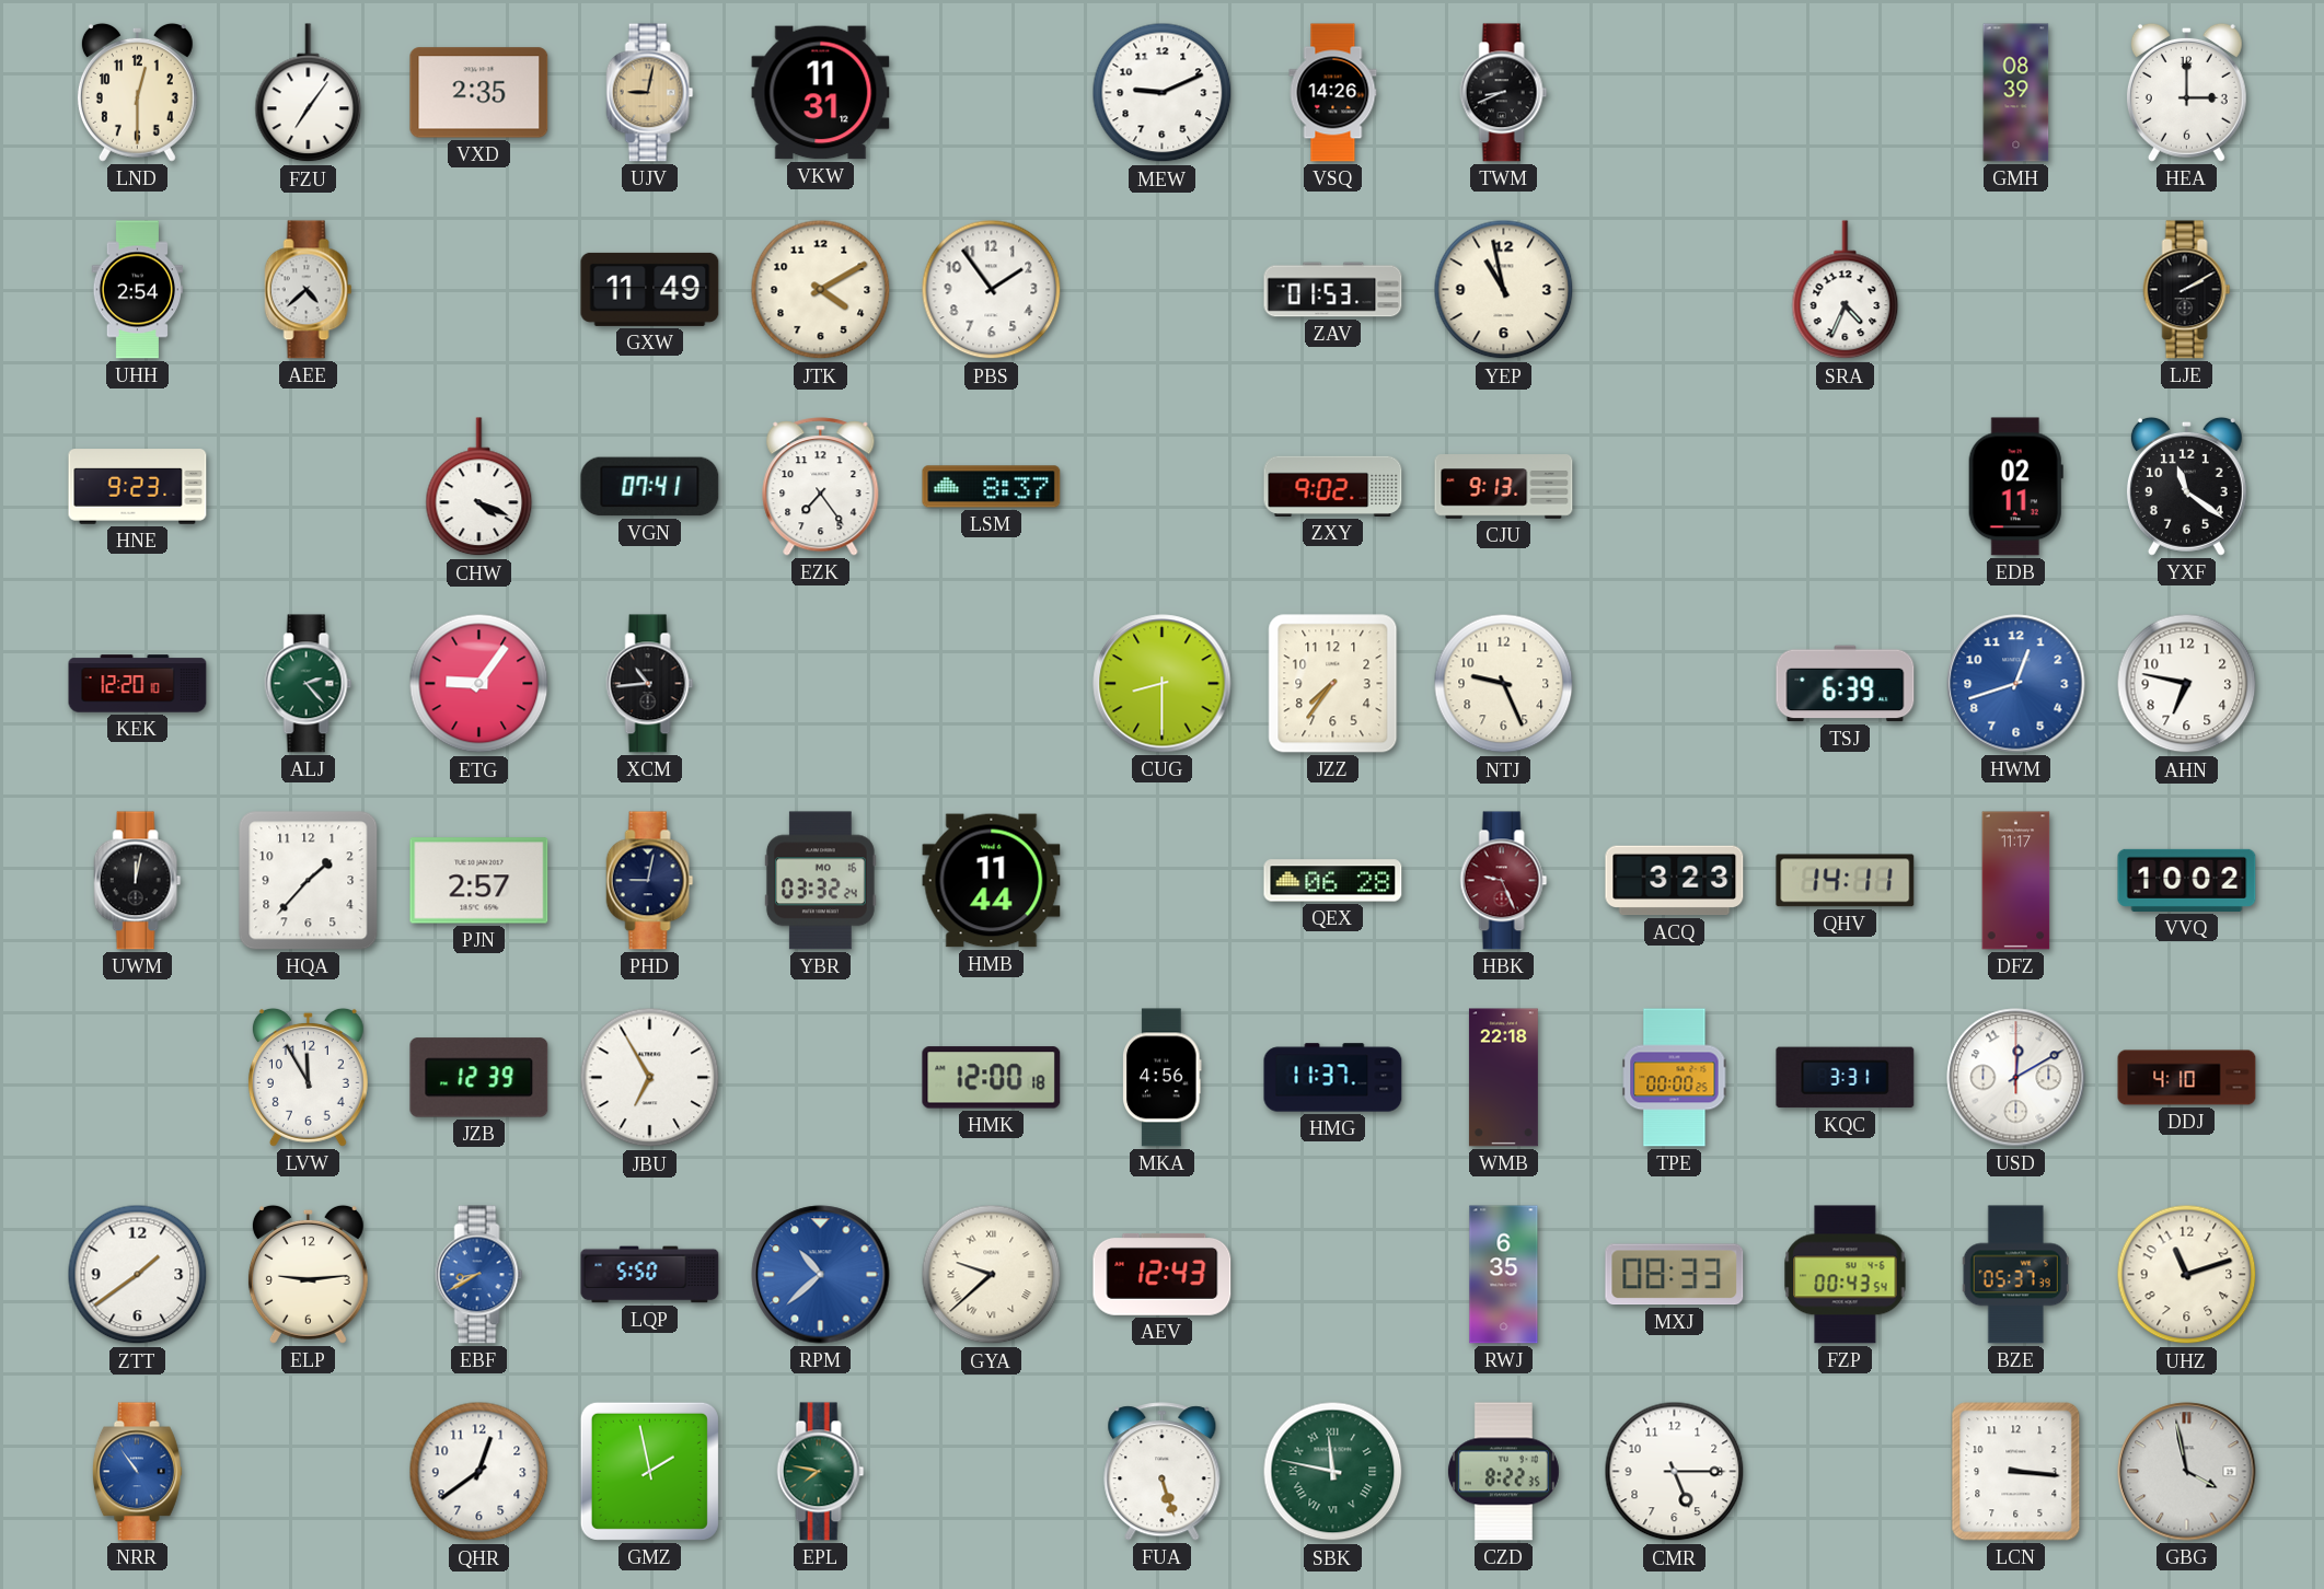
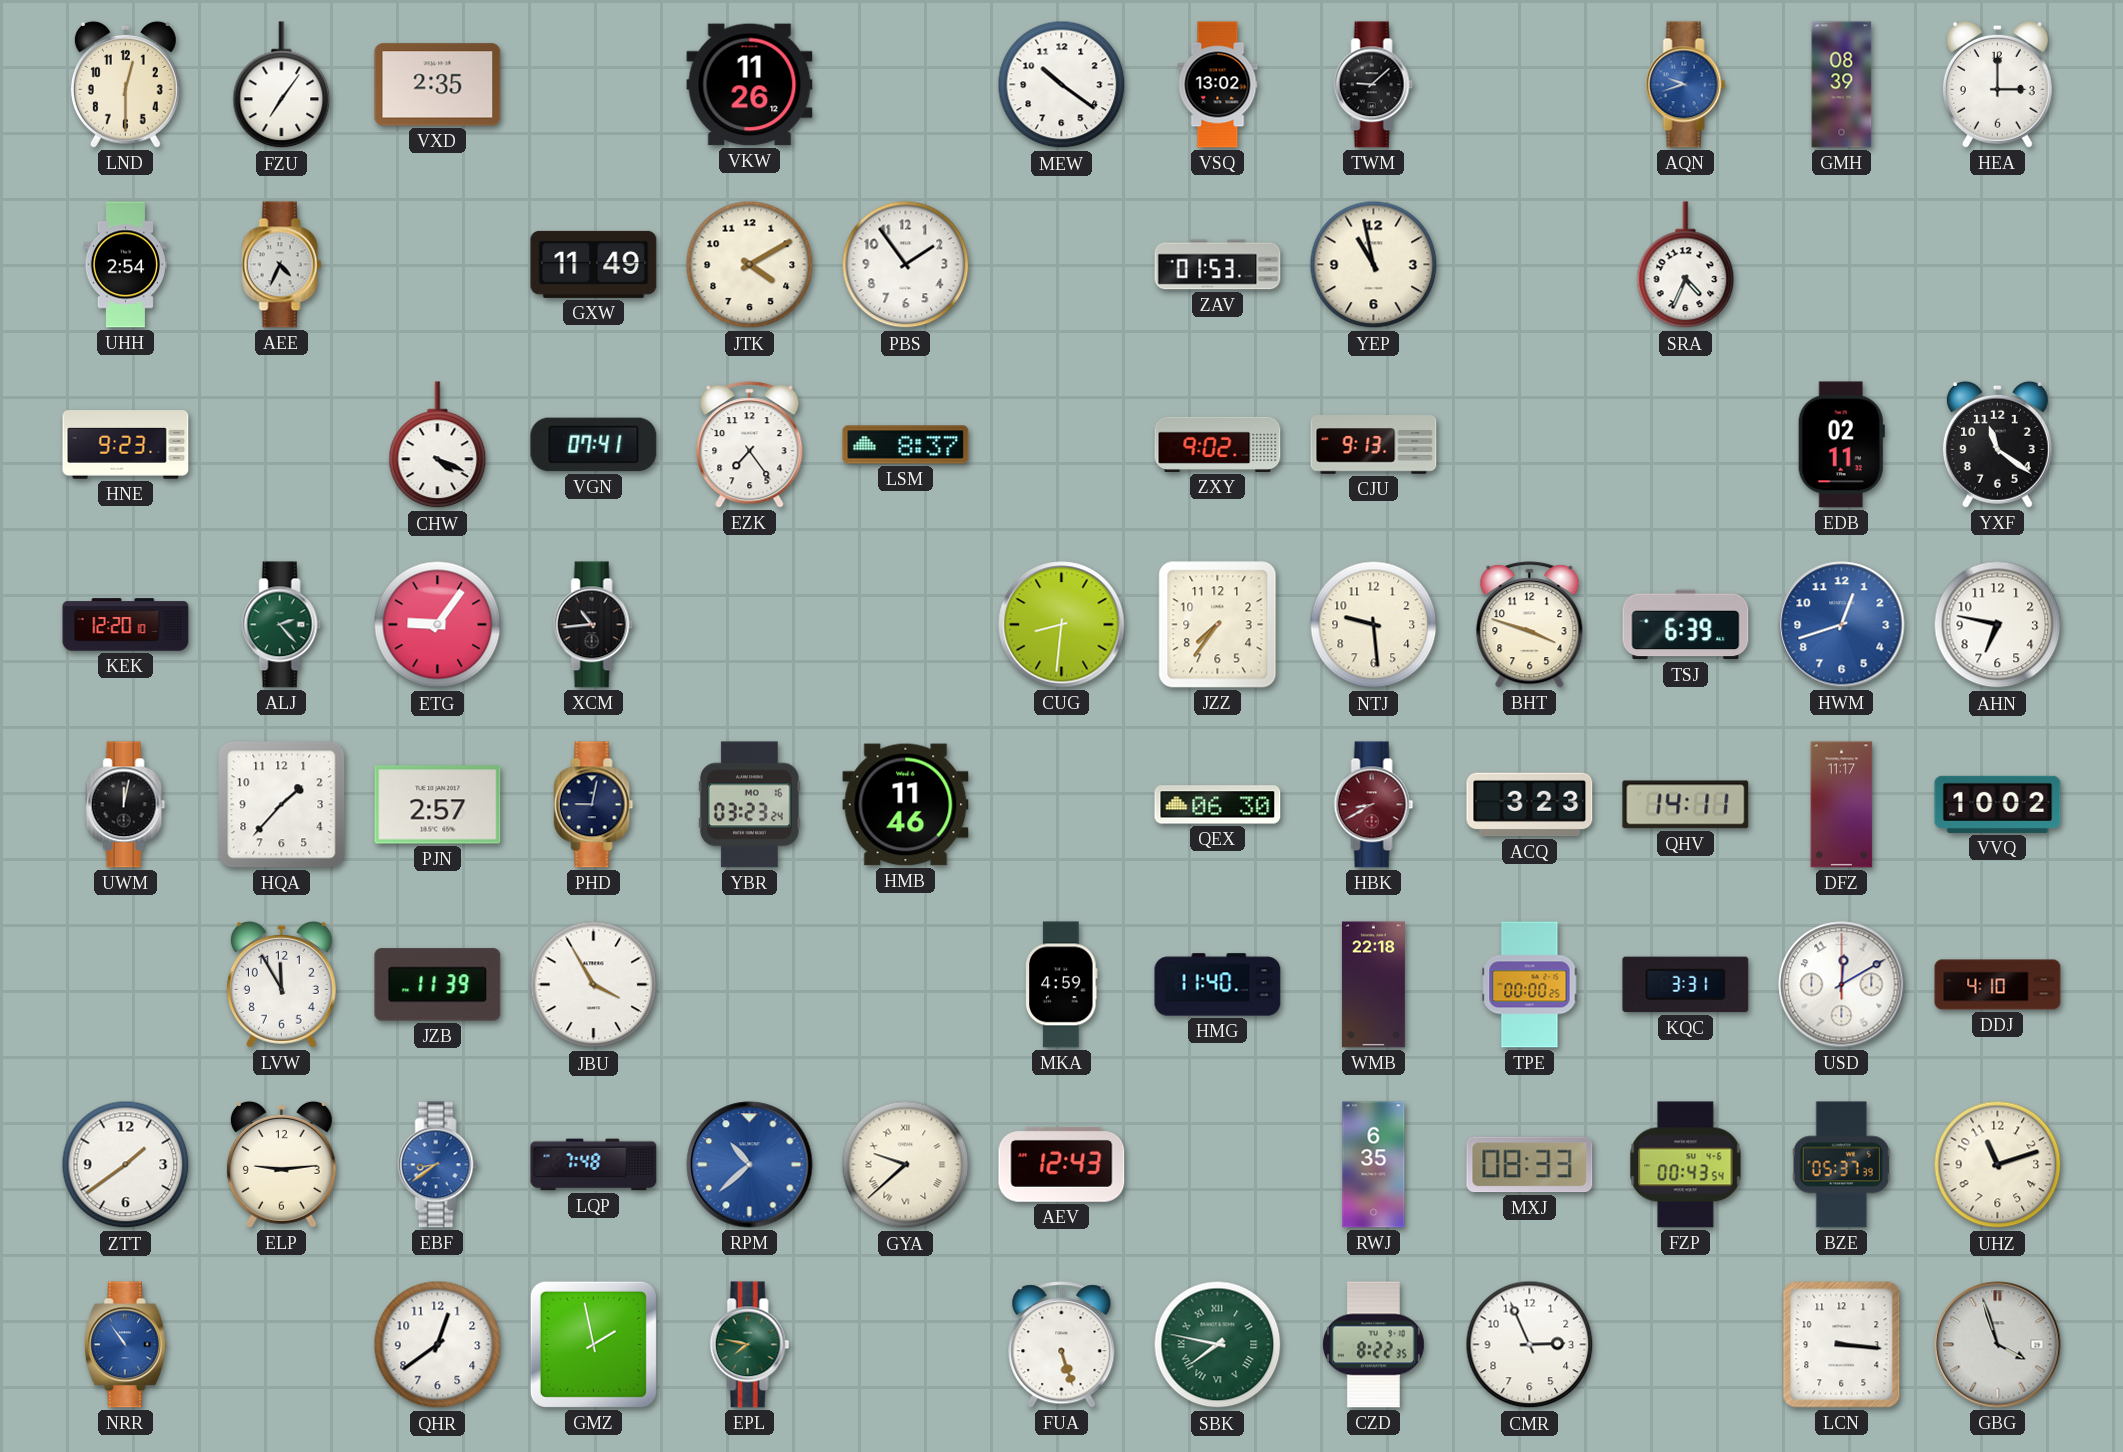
UJV: 9:02 -> none (650, 93)
VKW: 11:31 -> 11:26 (750, 85)
MEW: 9:11 -> 10:21 (1062, 85)
VSQ: 14:26 -> 13:02 (1218, 85)
TWM: 8:41 -> 9:08 (1374, 85)
AQN: none -> 9:42 (1686, 85)
AEE: 4:38 -> 4:34 (282, 265)
LJE: 2:10 -> none (2187, 290)
CUG: 8:30 -> 8:31 (1062, 625)
NTJ: 9:26 -> 9:29 (1374, 625)
BHT: none -> 3:48 (1530, 625)
YBR: 03:32 -> 03:23 (749, 805)
HMB: 11:44 -> 11:46 (906, 805)
QEX: 06:28 -> 06:30 (1218, 805)
HBK: 9:26 -> 8:40 (1374, 805)
JZB: 12:39 -> 11:39 (438, 985)
JBU: 6:55 -> 3:55 (594, 985)
HMK: 12:00 -> none (992, 1078)
MKA: 4:56 -> 4:59 (1062, 985)
HMG: 11:37 -> 11:40 (1218, 985)
EBF: 8:40 -> 8:39 (438, 1165)
LQP: 5:50 -> 7:48 (594, 1165)
SBK: 11:47 -> 7:47 (1218, 1345)
CMR: 5:15 -> 2:56 (1530, 1345)
GBG: 3:58 -> 3:57 (1998, 1345)
